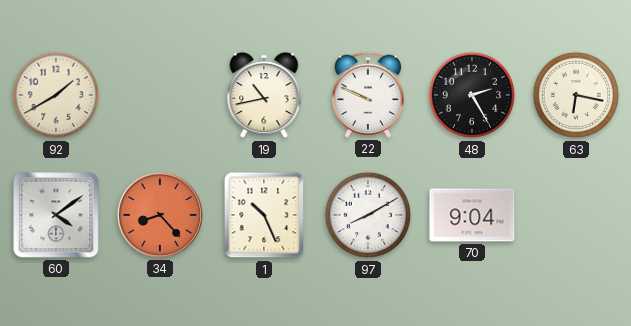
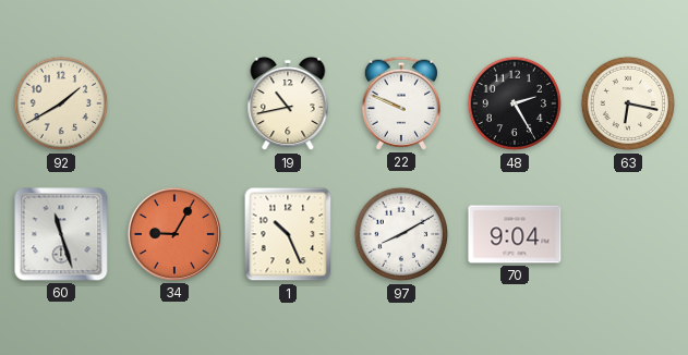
60: 4:09 -> 11:27 (61, 234)
34: 8:23 -> 9:05 (174, 234)
